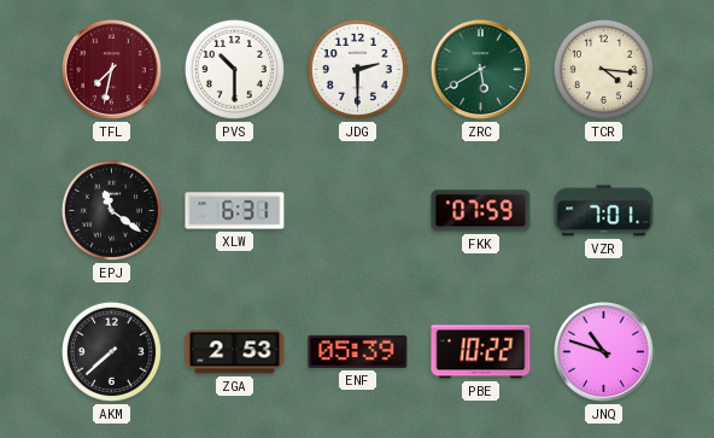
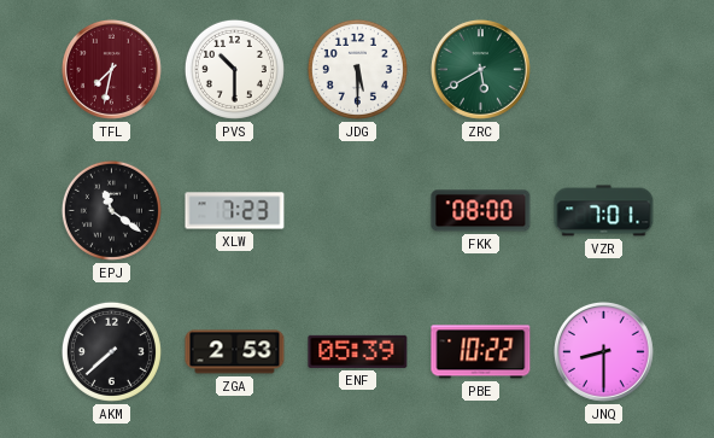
JDG: 2:30 -> 5:30 (357, 69)
TCR: 4:16 -> none (603, 69)
XLW: 6:31 -> 7:23 (235, 211)
FKK: 07:59 -> 08:00 (481, 211)
JNQ: 10:48 -> 8:30 (603, 351)
